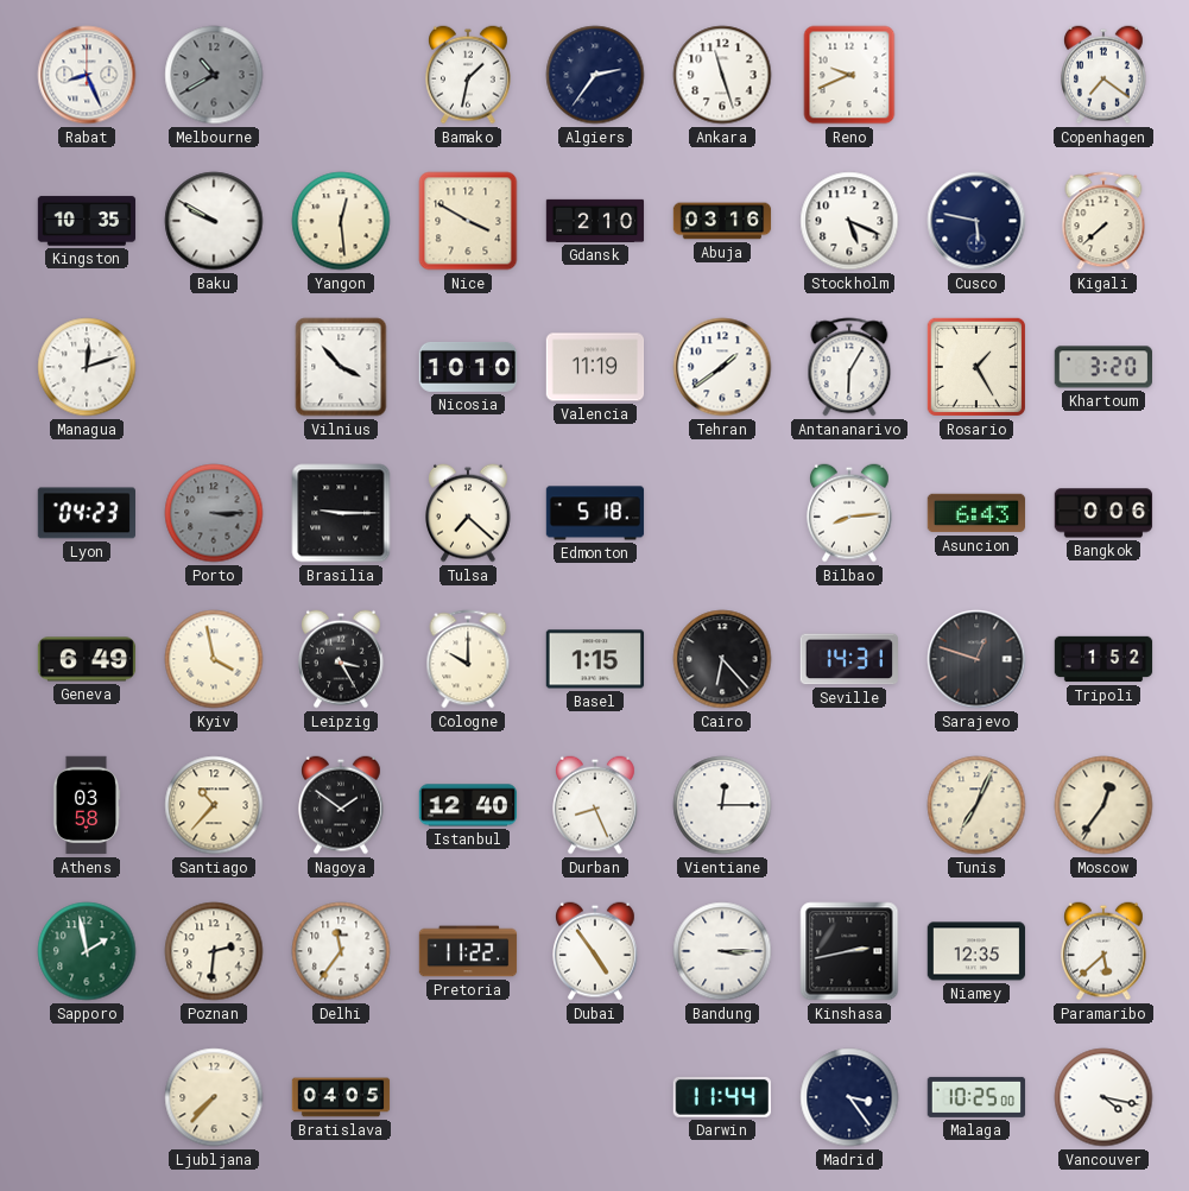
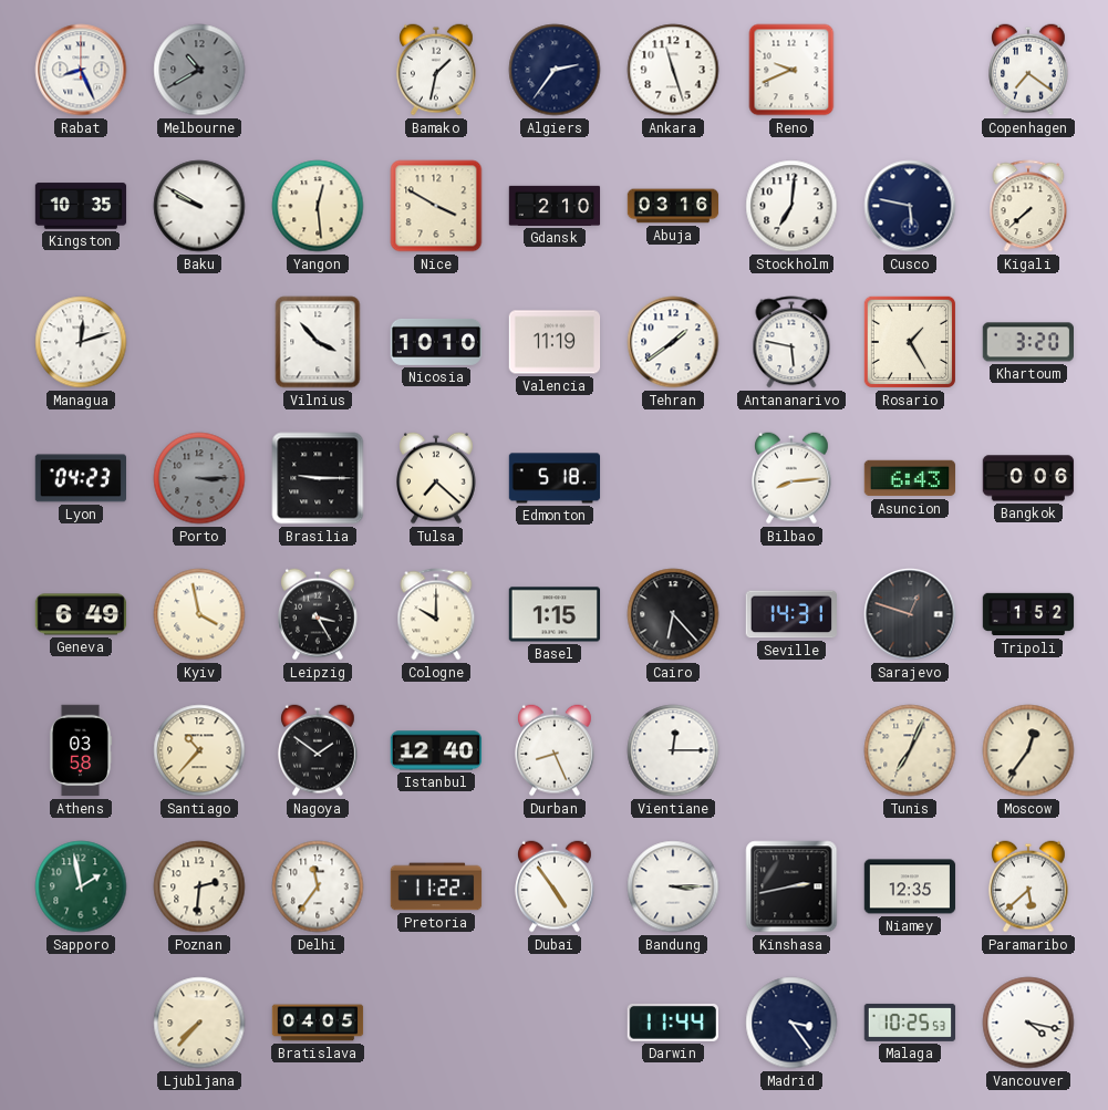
Stockholm: 5:19 -> 7:01 (791, 206)
Antananarivo: 6:05 -> 5:47 (791, 342)
Malaga: 10:25:00 -> 10:25:53 (910, 1023)
